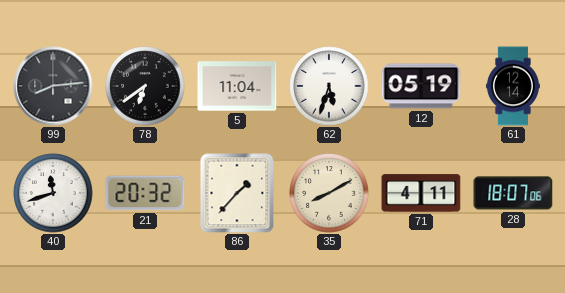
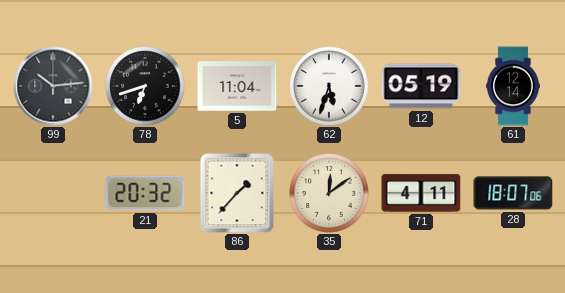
99: 8:14 -> 10:14 (53, 86)
78: 6:39 -> 6:42 (145, 86)
40: 11:42 -> none (53, 193)
35: 8:10 -> 12:09 (329, 193)
